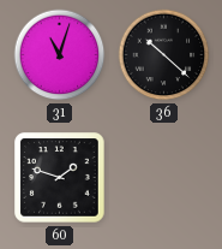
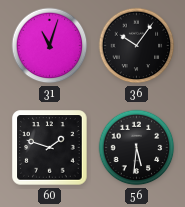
36: 10:22 -> 10:06 (137, 46)
56: none -> 5:31 (137, 148)
